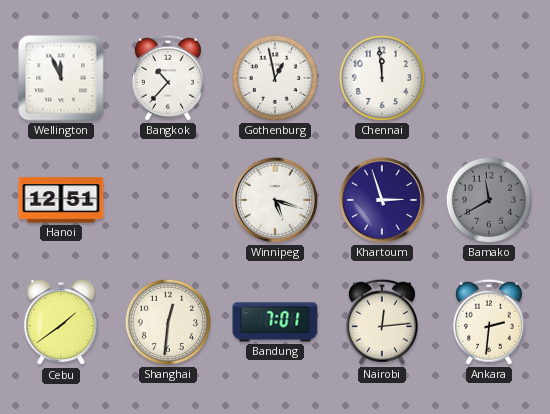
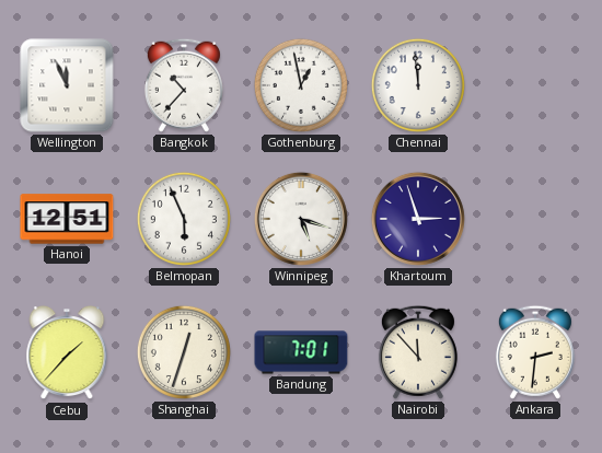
Belmopan: none -> 5:56 (184, 219)
Bamako: 11:40 -> none (489, 200)
Cebu: 1:39 -> 1:37 (67, 353)
Shanghai: 12:31 -> 12:33 (184, 352)
Nairobi: 12:14 -> 11:53 (418, 352)
